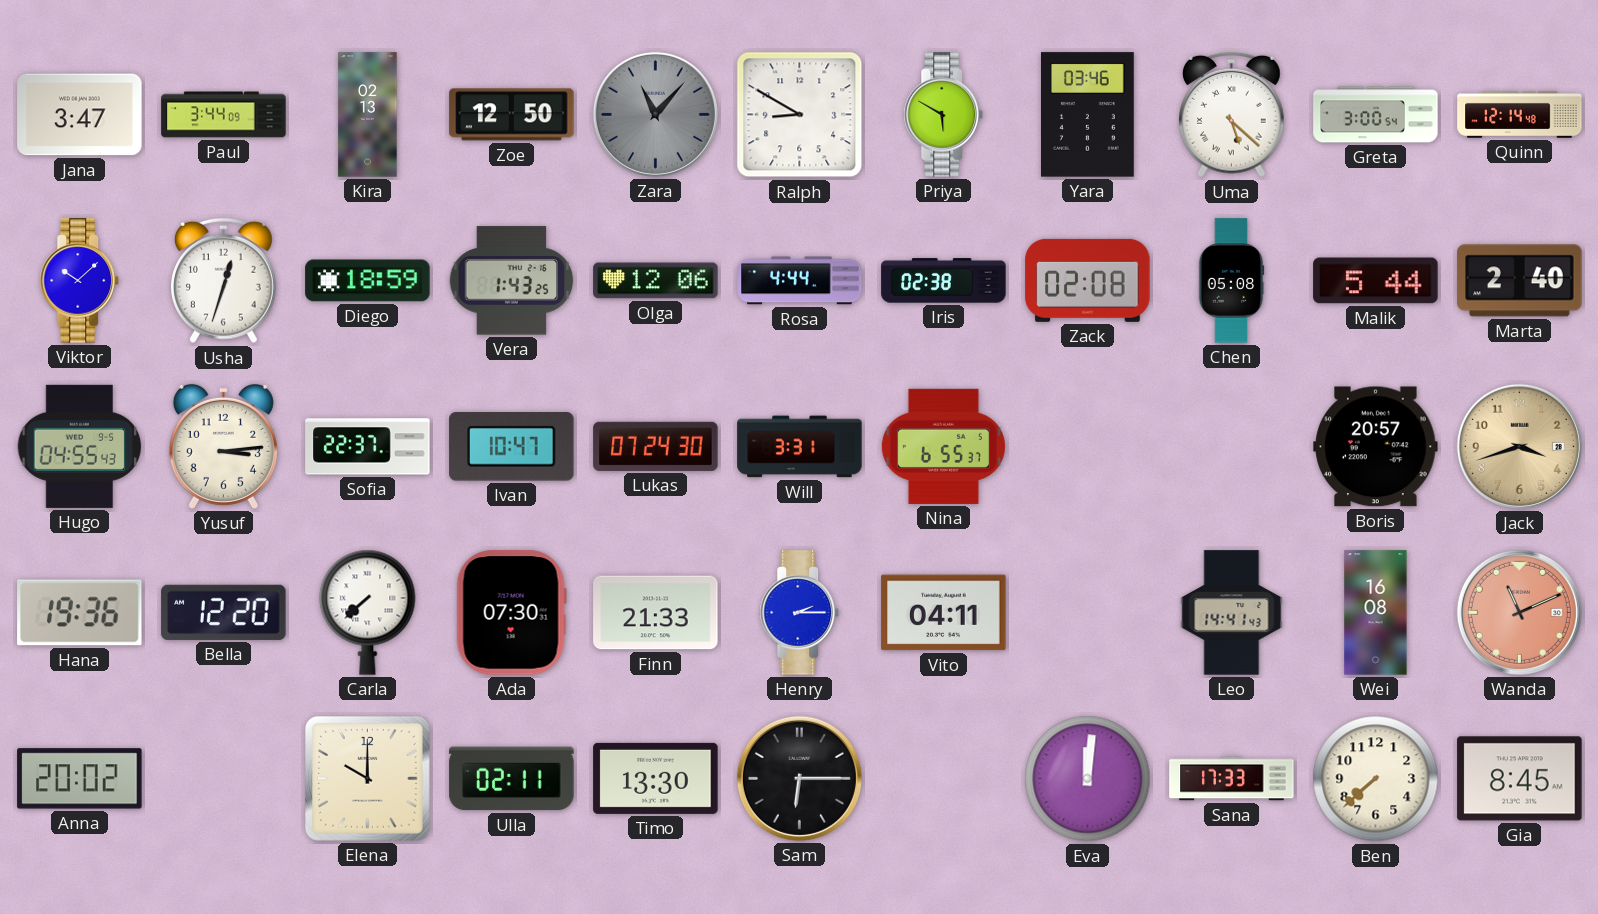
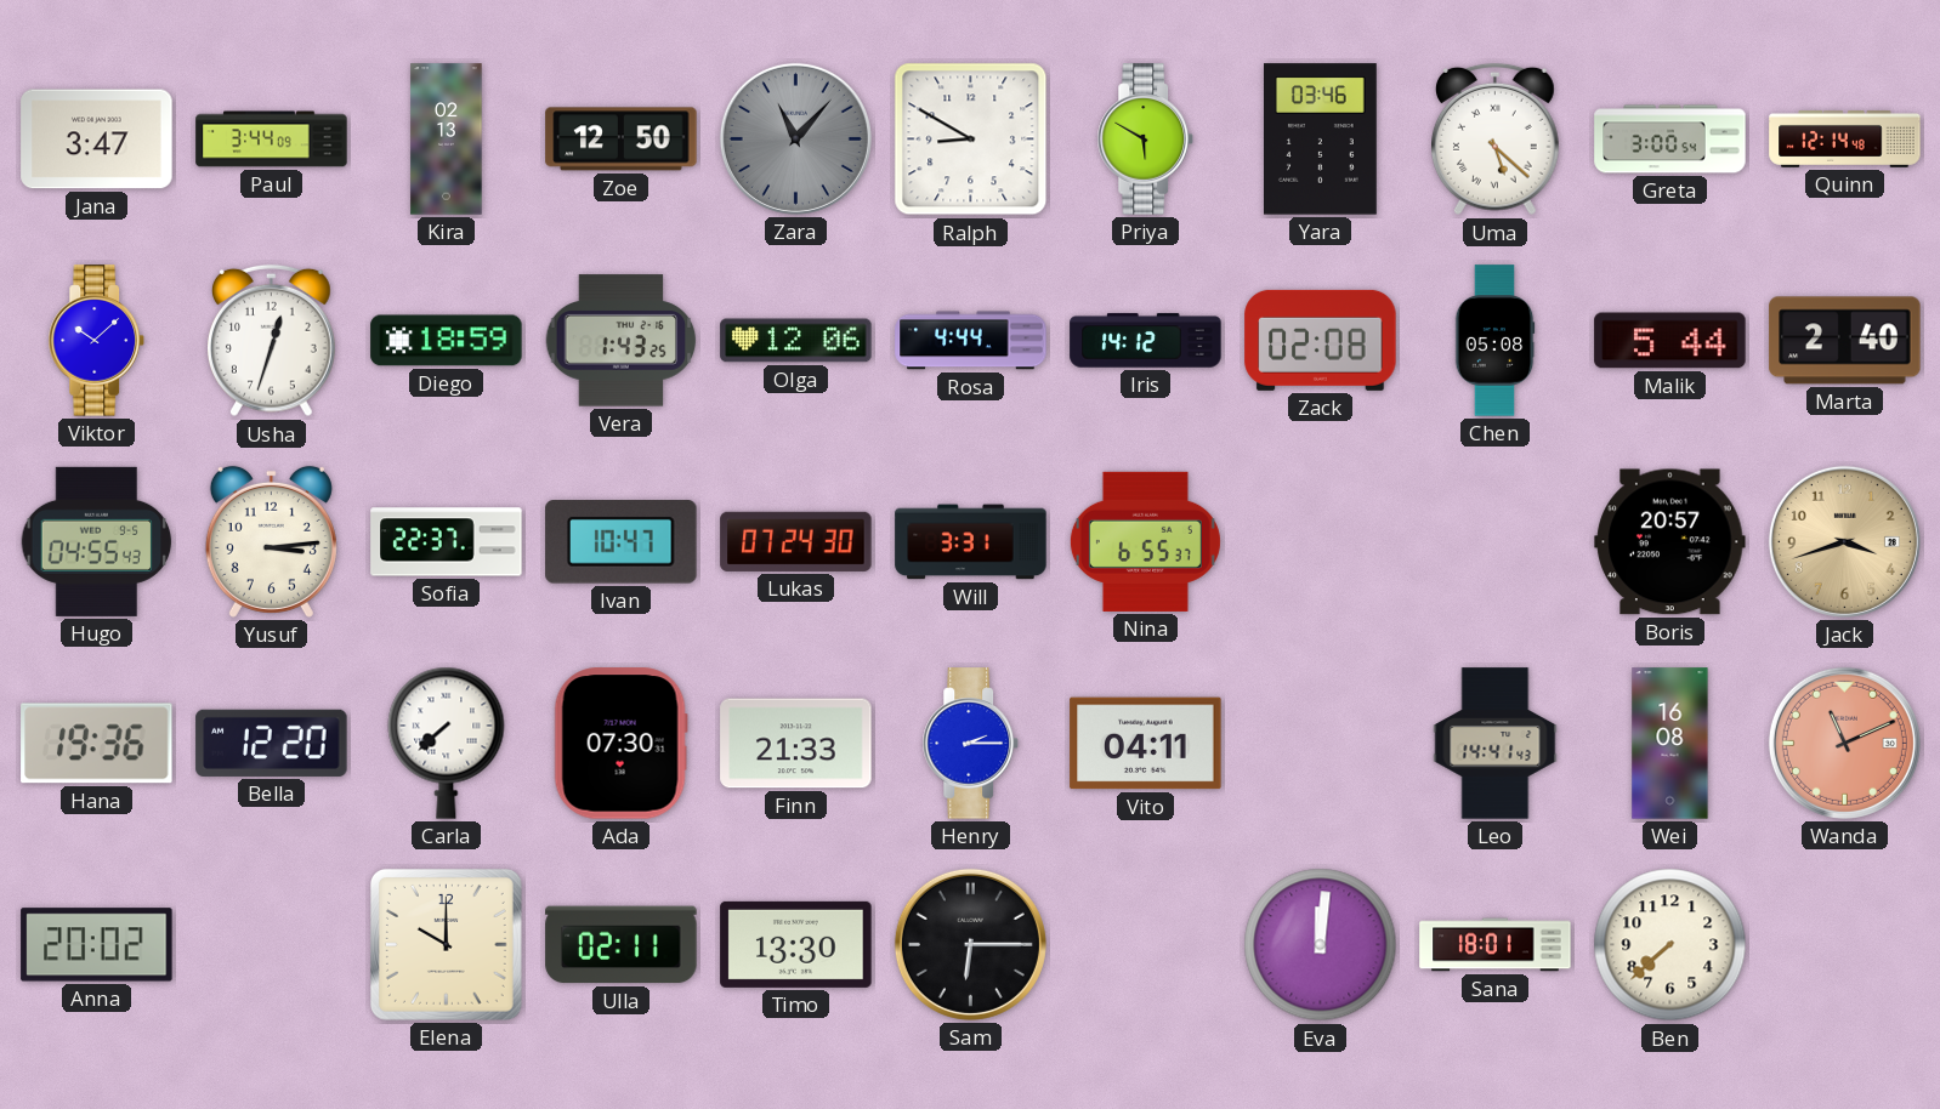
Iris: 02:38 -> 14:12 (1146, 341)
Sana: 17:33 -> 18:01 (1496, 945)
Gia: 8:45 -> none (1520, 779)
